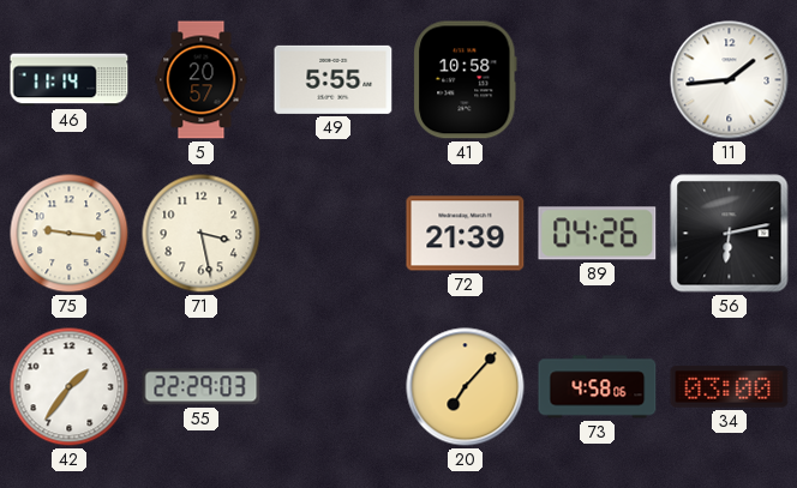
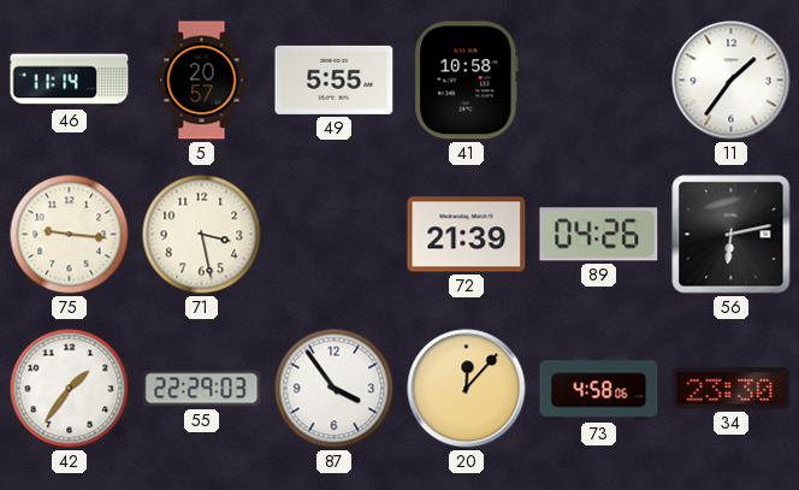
11: 1:44 -> 1:36 (732, 81)
87: none -> 3:54 (335, 389)
20: 7:07 -> 12:07 (467, 389)
34: 03:00 -> 23:30 (732, 389)
